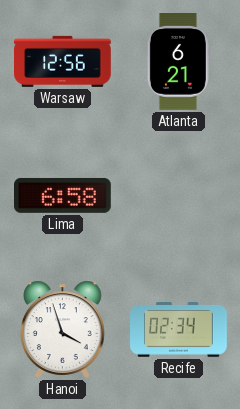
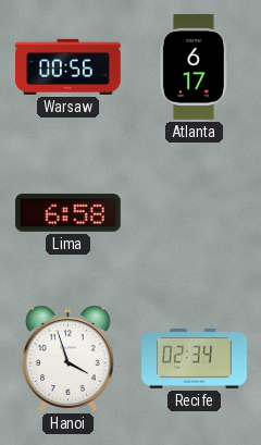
Warsaw: 12:56 -> 00:56 (69, 66)
Atlanta: 6:21 -> 6:17 (194, 67)
